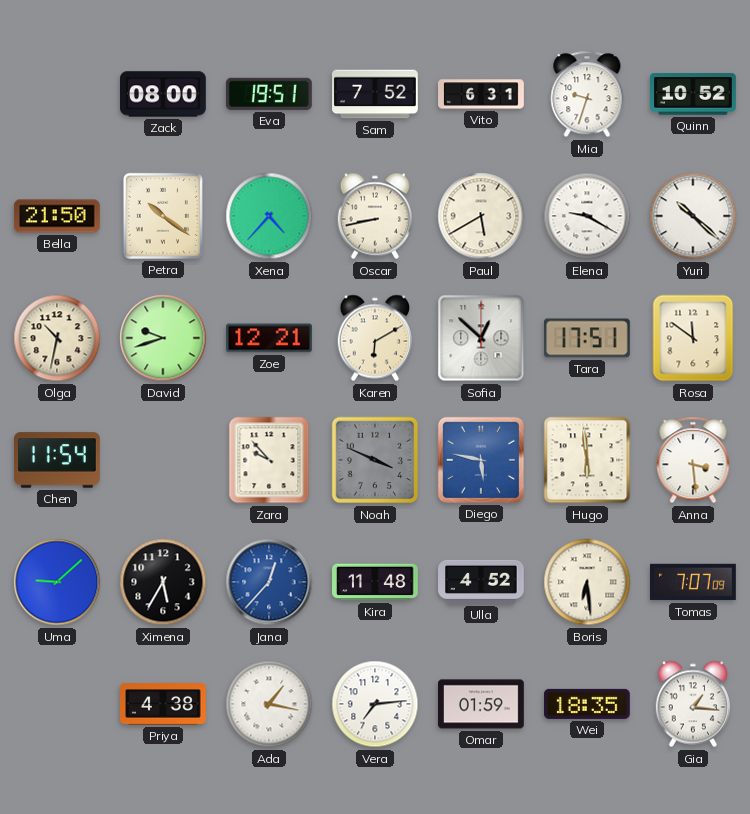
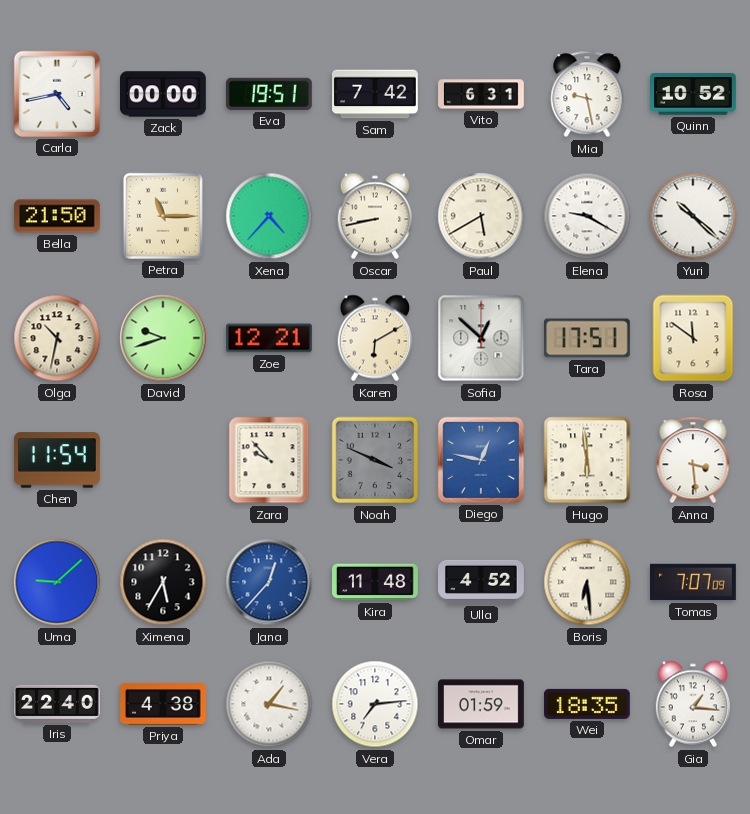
Carla: none -> 4:43 (57, 94)
Zack: 08:00 -> 00:00 (164, 94)
Sam: 7:52 -> 7:42 (376, 94)
Mia: 9:33 -> 9:28 (587, 94)
Petra: 10:21 -> 11:15 (163, 216)
Diego: 5:47 -> 12:47 (481, 460)
Iris: none -> 22:40 (58, 704)
